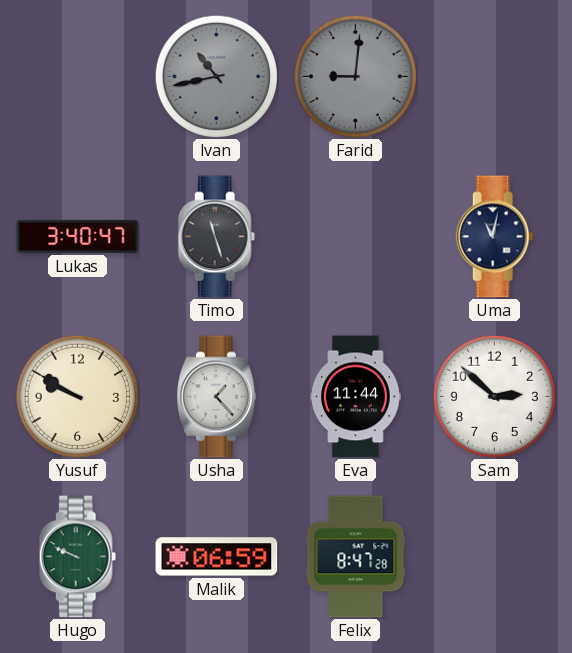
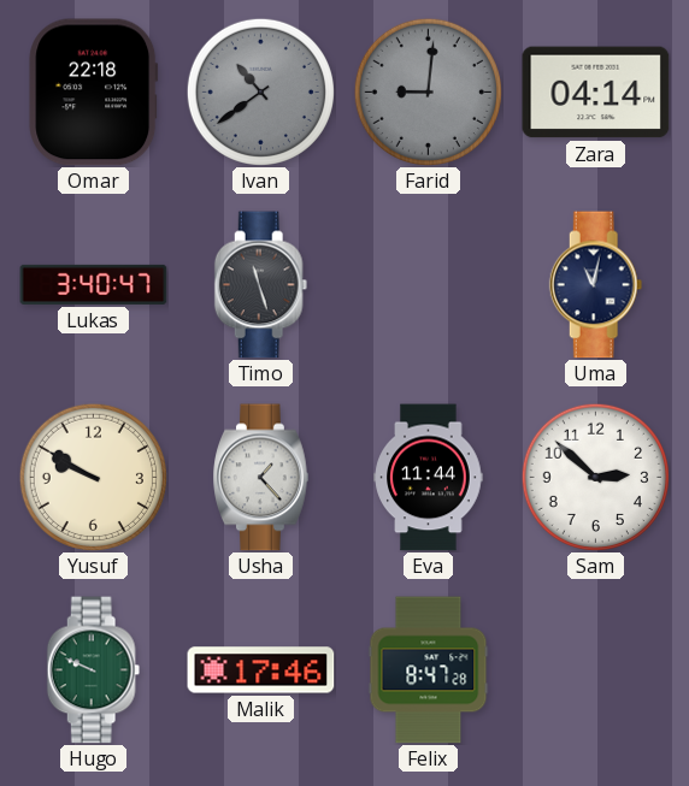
Omar: none -> 22:18 (94, 93)
Ivan: 10:43 -> 10:39 (260, 91)
Zara: none -> 04:14 (596, 93)
Malik: 06:59 -> 17:46 (261, 670)
